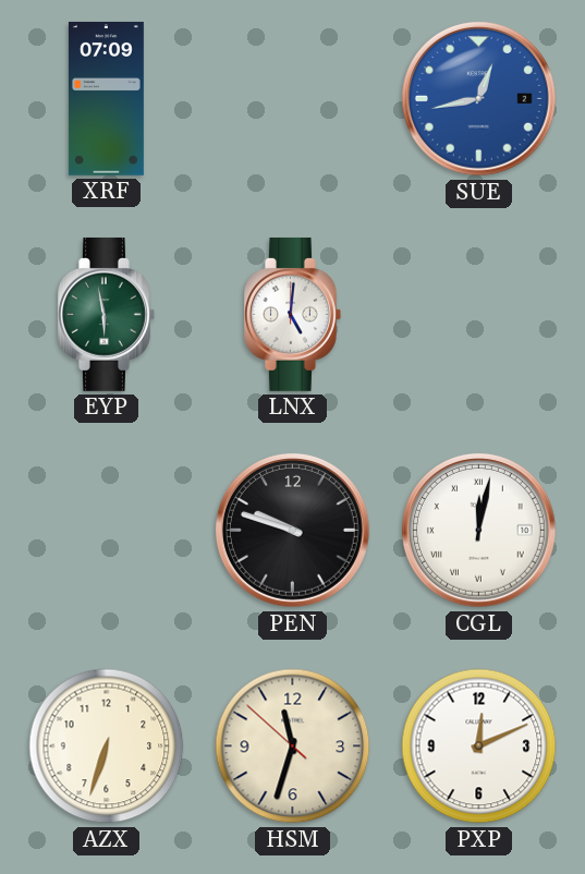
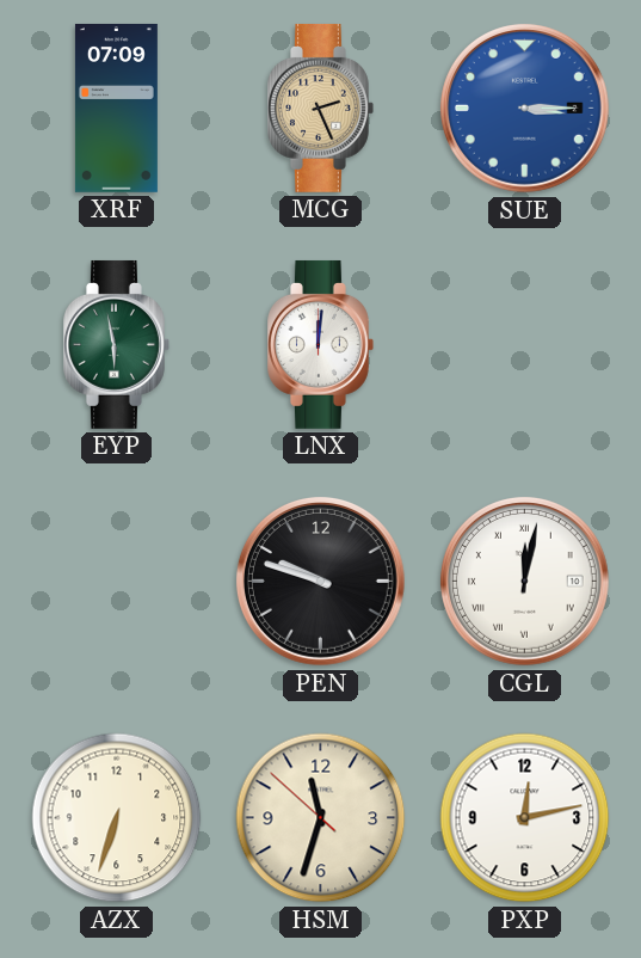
MCG: none -> 2:26 (321, 108)
SUE: 12:43 -> 3:15 (524, 108)
LNX: 5:01 -> 12:01 (321, 344)
PXP: 12:11 -> 12:13 (525, 818)
